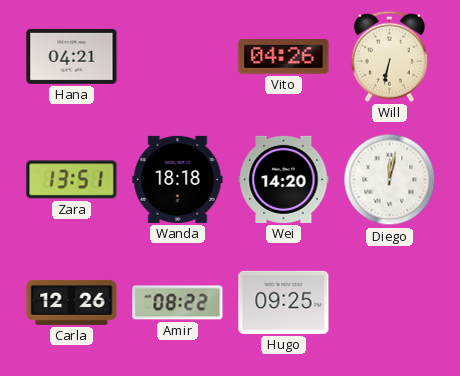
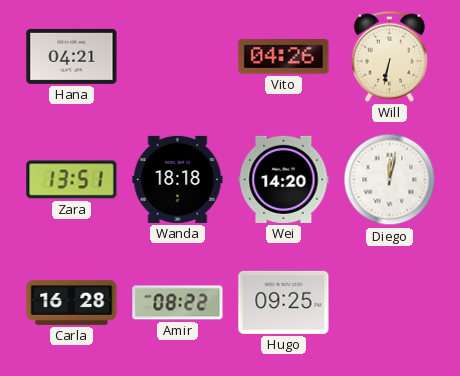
Carla: 12:26 -> 16:28 (72, 302)
